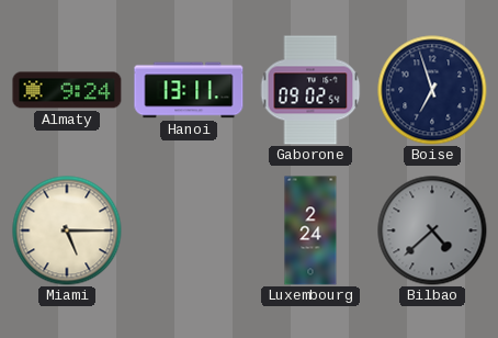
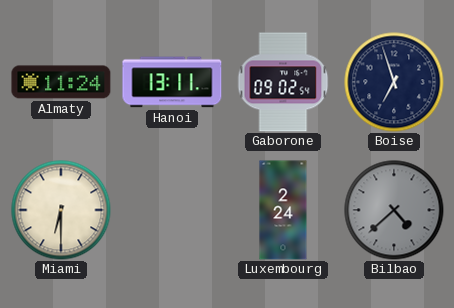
Almaty: 9:24 -> 11:24 (61, 82)
Miami: 5:15 -> 6:30 (61, 210)
